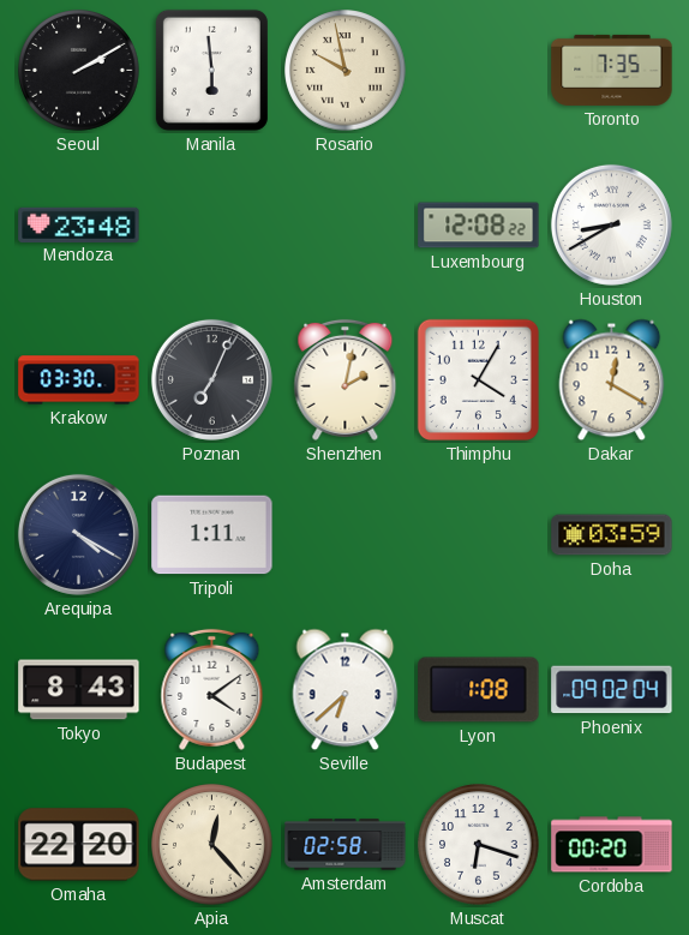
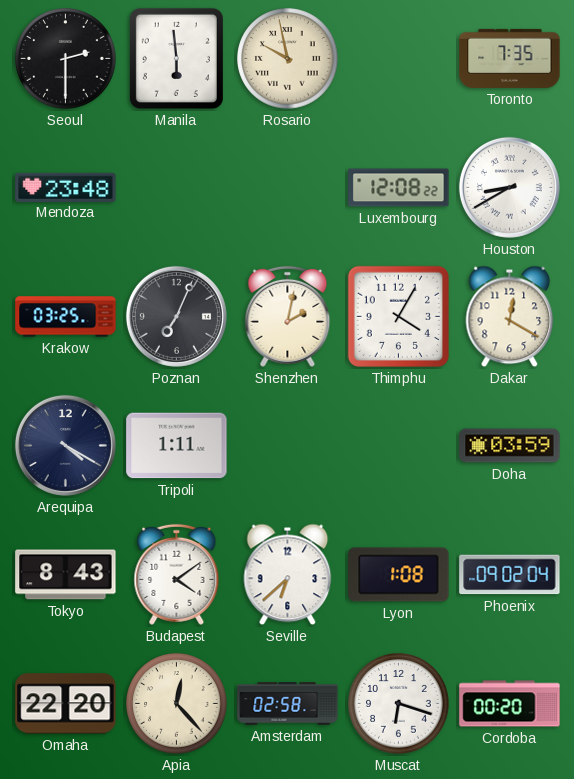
Seoul: 2:10 -> 2:30 (66, 59)
Krakow: 03:30 -> 03:25 (66, 317)
